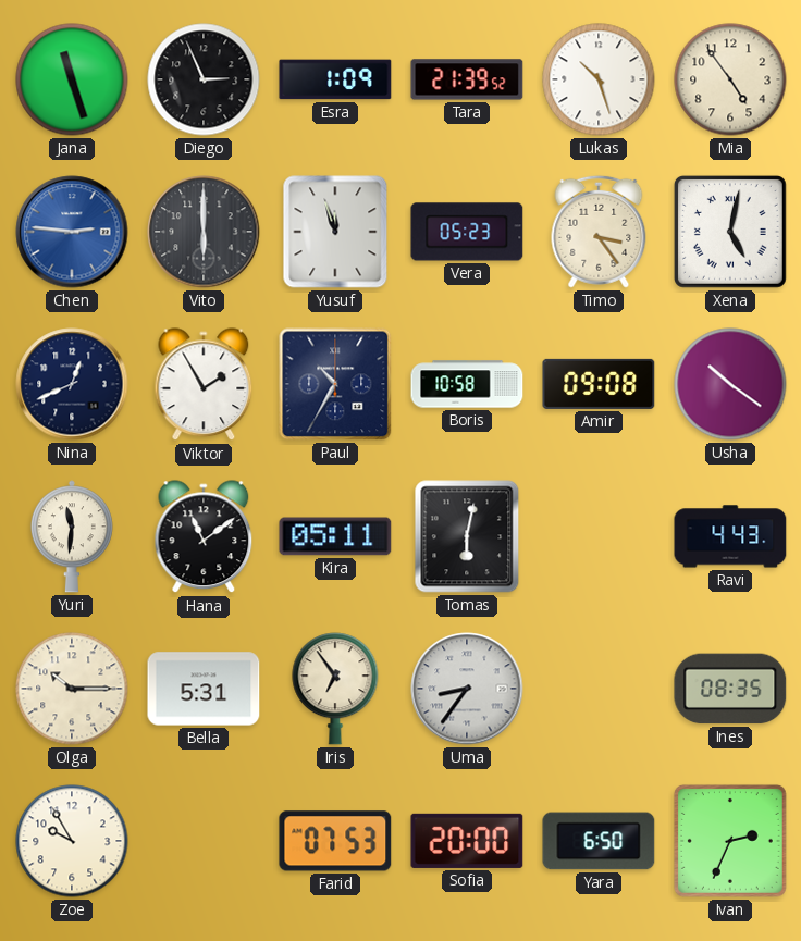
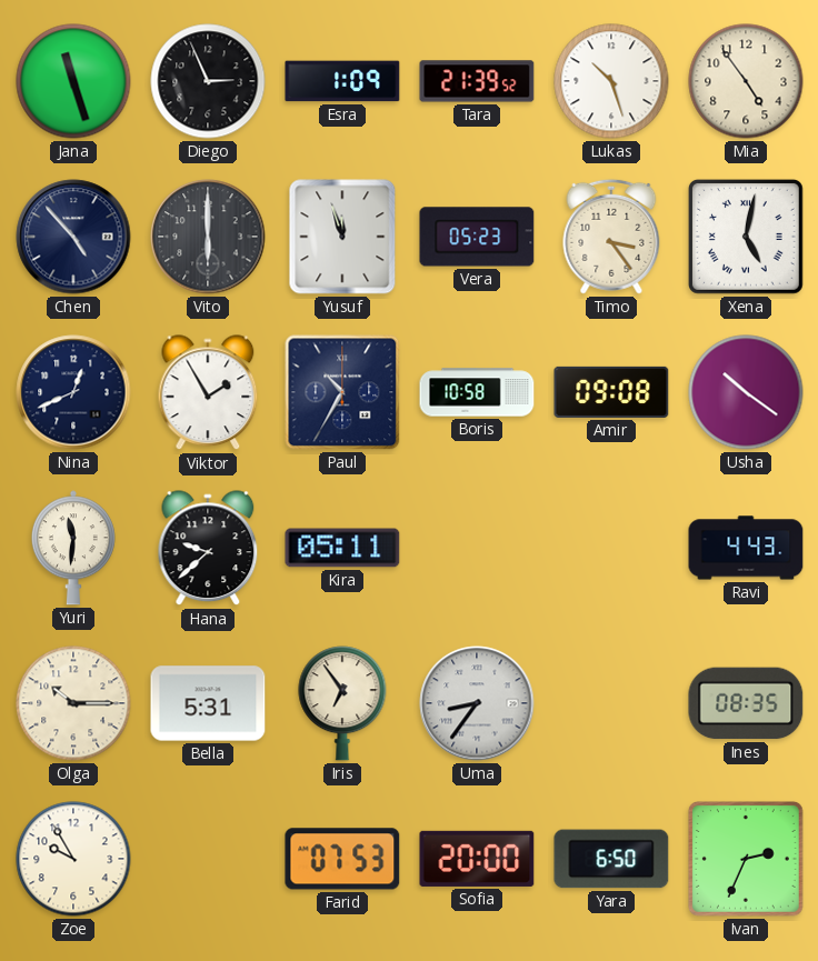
Chen: 2:46 -> 4:53 (73, 237)
Chen dial: blue -> navy (73, 237)
Hana: 11:09 -> 9:38 (208, 549)
Tomas: 6:02 -> none (467, 536)
